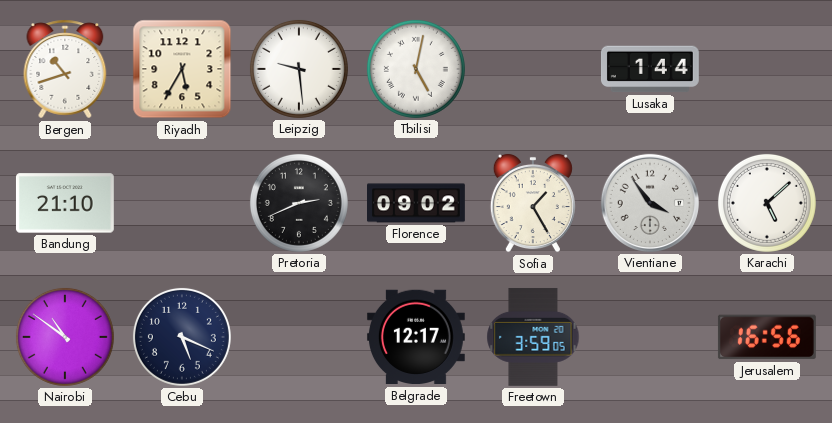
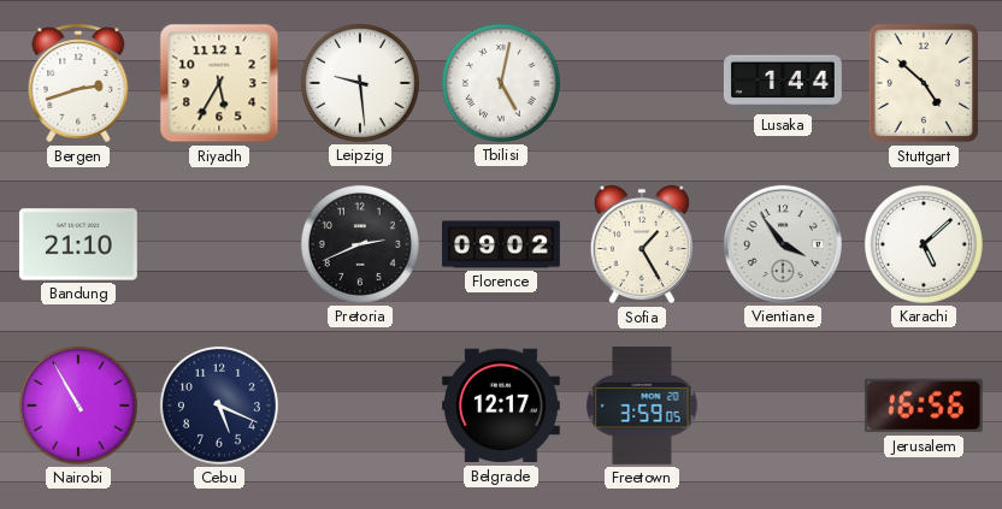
Bergen: 10:42 -> 2:42 (78, 83)
Stuttgart: none -> 4:52 (924, 83)
Nairobi: 10:51 -> 10:55 (78, 406)
